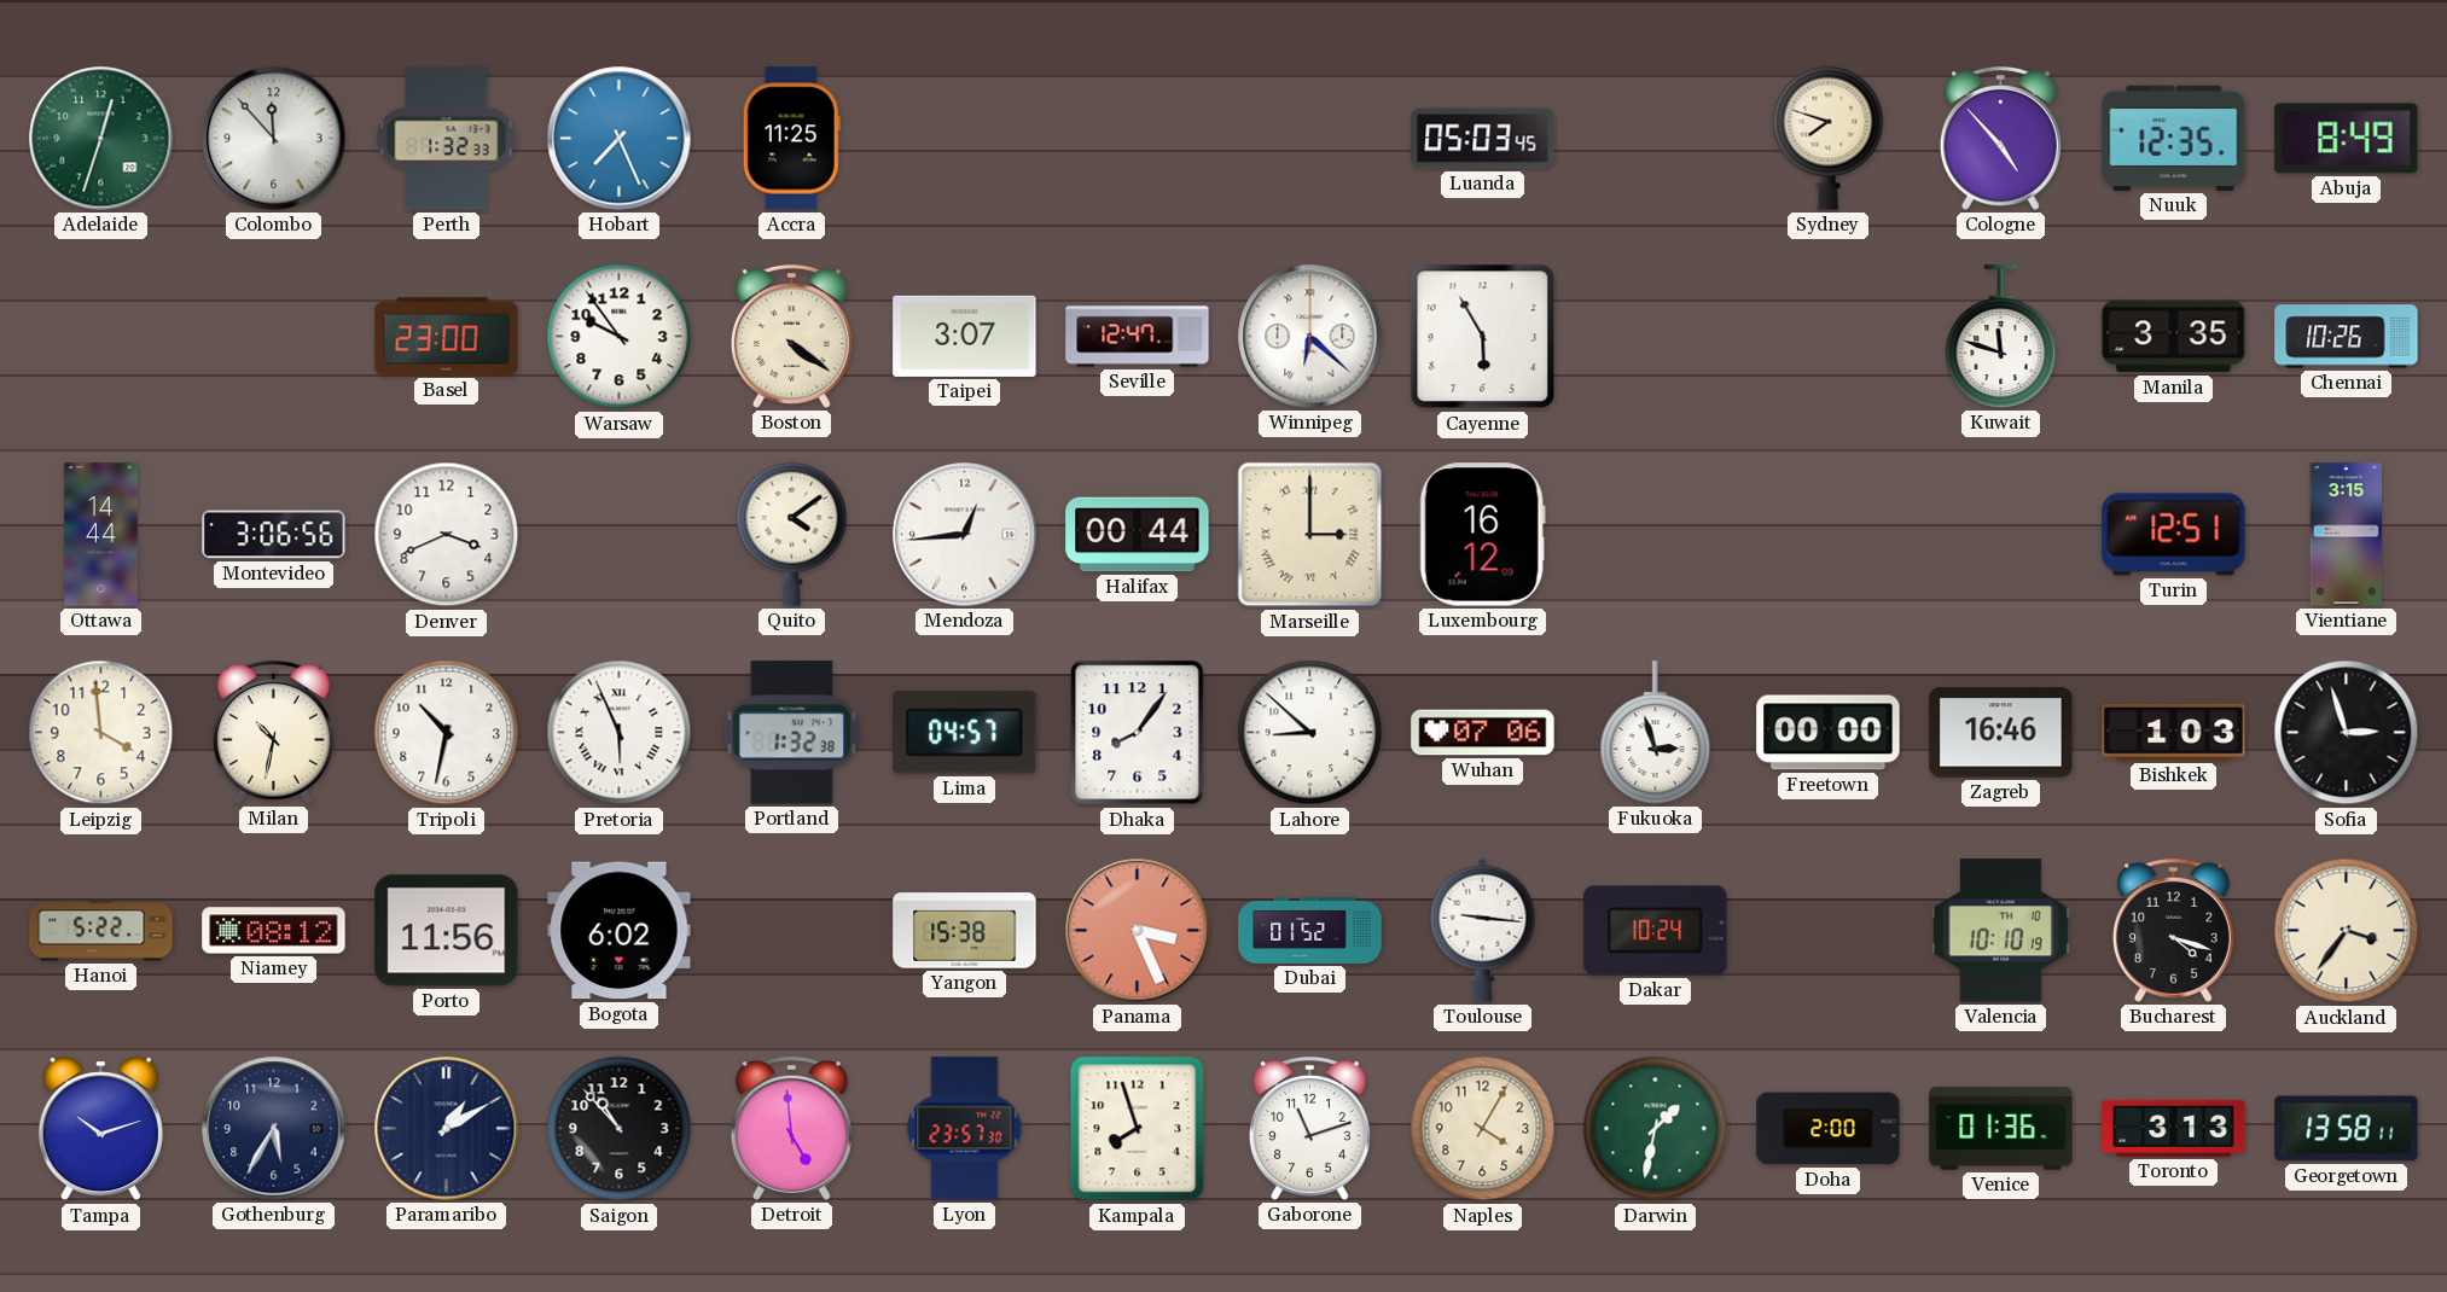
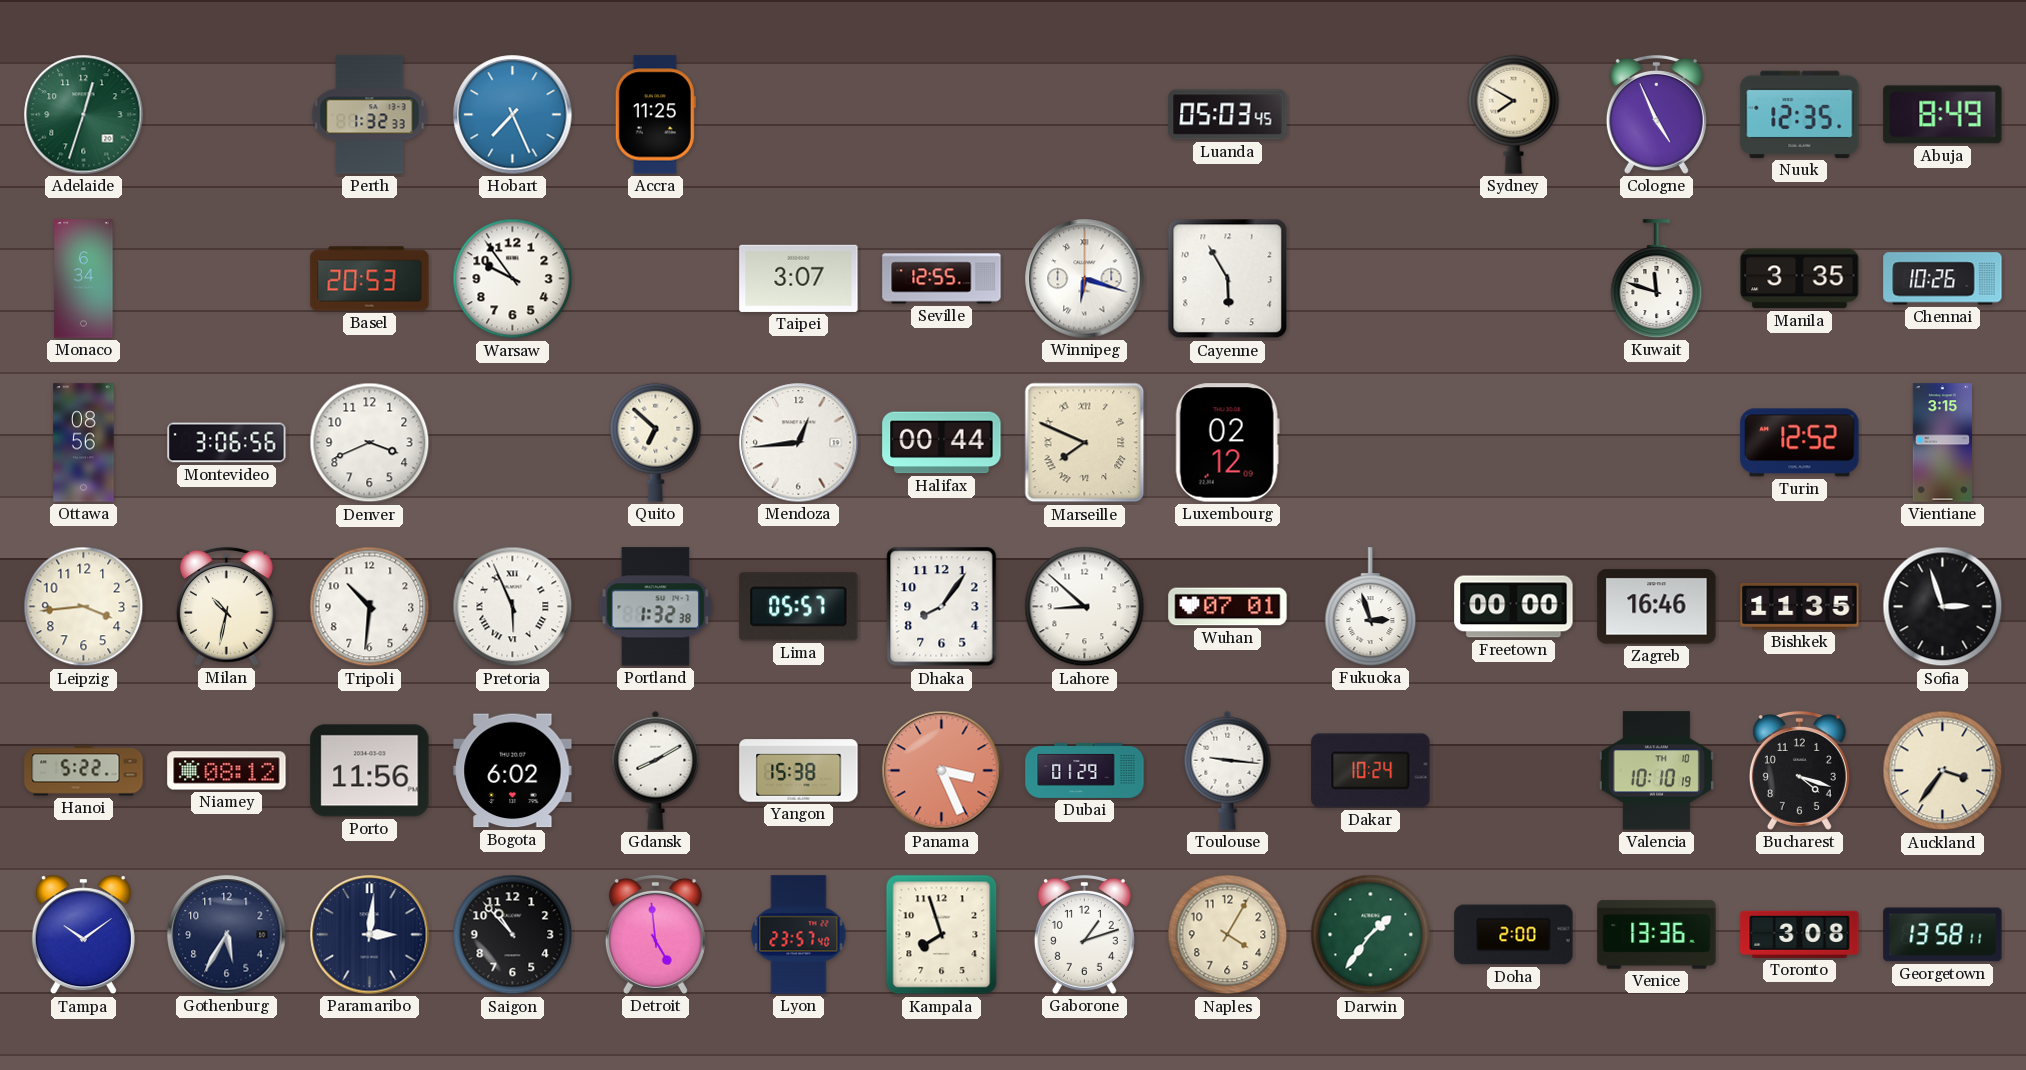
Colombo: 11:53 -> none (274, 139)
Sydney: 7:48 -> 7:50 (1514, 114)
Cologne: 4:53 -> 4:56 (1656, 114)
Monaco: none -> 6:34 (84, 279)
Basel: 23:00 -> 20:53 (370, 279)
Boston: 4:21 -> none (791, 336)
Seville: 12:47 -> 12:55 (942, 279)
Winnipeg: 6:22 -> 6:18 (1085, 279)
Ottawa: 14:44 -> 08:56 (84, 443)
Quito: 4:09 -> 6:52 (656, 442)
Marseille: 3:00 -> 7:49 (1085, 443)
Luxembourg: 16:12 -> 02:12 (1227, 443)
Turin: 12:51 -> 12:52 (1800, 443)
Leipzig: 3:59 -> 3:44 (84, 607)
Tripoli: 10:32 -> 10:31 (370, 607)
Lima: 04:57 -> 05:57 (799, 607)
Wuhan: 07:06 -> 07:01 (1228, 607)
Bishkek: 1:03 -> 11:35 (1800, 606)
Gdansk: none -> 8:10 (656, 770)
Dubai: 01:52 -> 01:29 (1085, 770)
Tampa: 10:12 -> 10:09 (83, 935)
Paramaribo: 1:10 -> 3:01 (370, 935)
Lyon: 23:57:30 -> 23:57:40 (799, 935)
Gaborone: 11:12 -> 1:12 (1084, 934)
Darwin: 1:32 -> 1:36 (1371, 935)
Venice: 01:36 -> 13:36 (1657, 935)
Toronto: 3:13 -> 3:08 (1800, 934)
